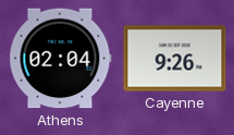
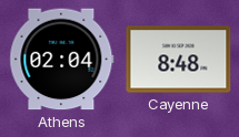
Cayenne: 9:26 -> 8:48 (179, 60)
